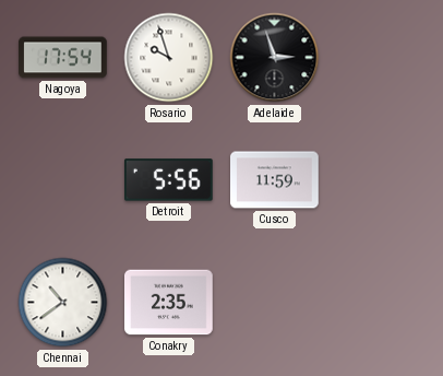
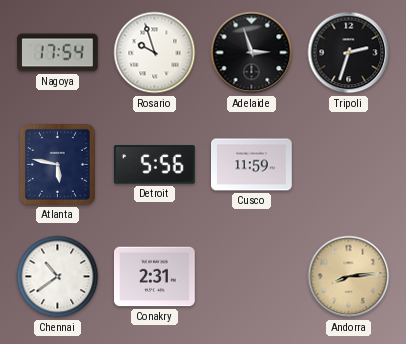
Tripoli: none -> 2:33 (349, 53)
Atlanta: none -> 5:47 (57, 164)
Conakry: 2:35 -> 2:31 (155, 277)
Andorra: none -> 8:14 (349, 277)
